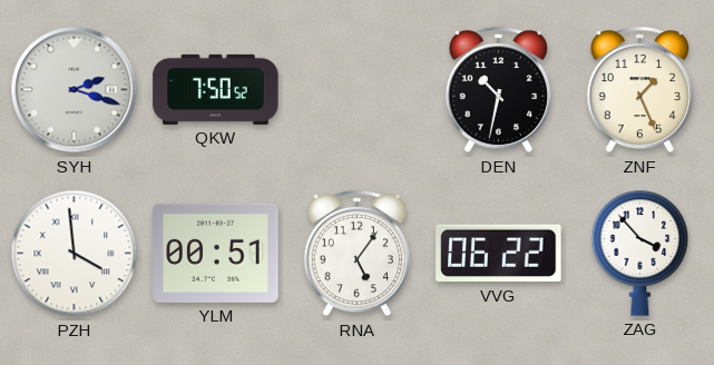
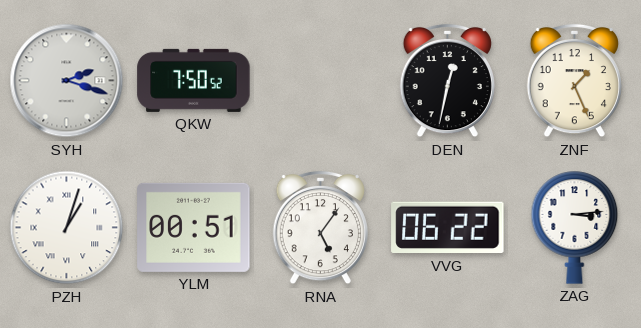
DEN: 10:32 -> 12:32 (447, 81)
PZH: 3:59 -> 1:03 (67, 228)
ZAG: 3:53 -> 3:14 (575, 228)
